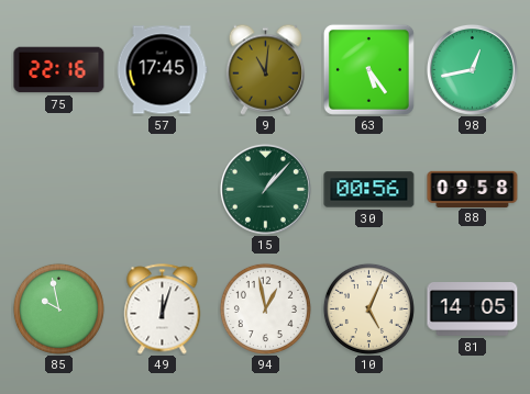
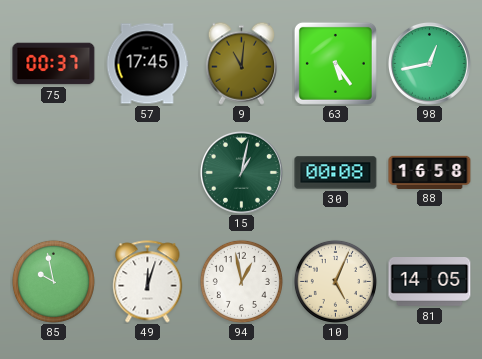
75: 22:16 -> 00:37 (54, 64)
15: 1:07 -> 1:02 (241, 172)
30: 00:56 -> 00:08 (336, 173)
88: 09:58 -> 16:58 (430, 172)
